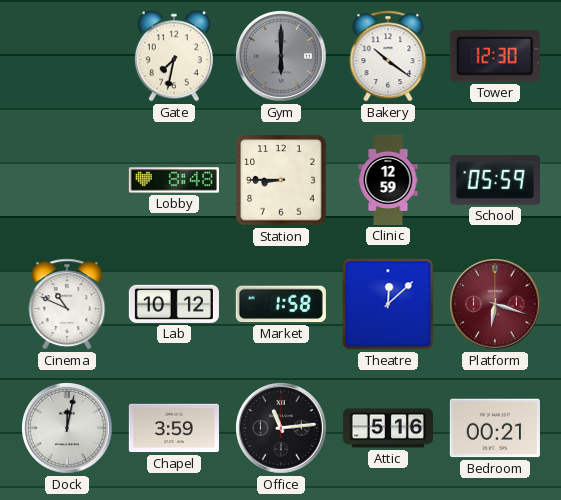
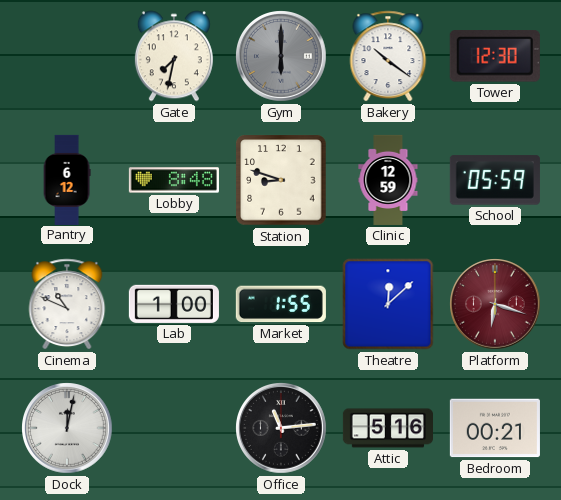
Pantry: none -> 6:12 (67, 179)
Station: 8:45 -> 8:48 (281, 180)
Lab: 10:12 -> 1:00 (174, 304)
Market: 1:58 -> 1:55 (281, 304)
Chapel: 3:59 -> none (174, 428)
